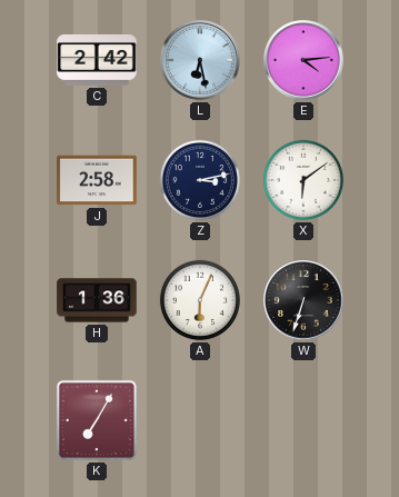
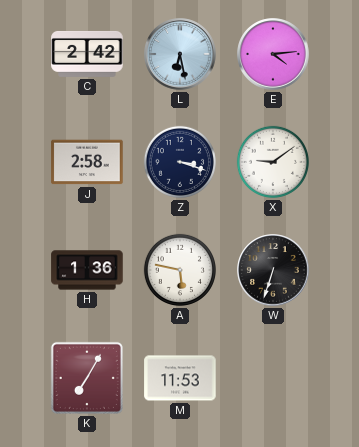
Z: 3:13 -> 3:18 (180, 162)
X: 6:09 -> 9:09 (273, 162)
A: 6:04 -> 5:47 (180, 270)
M: none -> 11:53 (180, 378)
